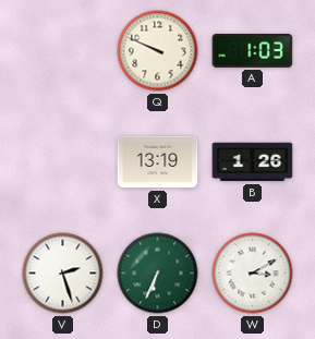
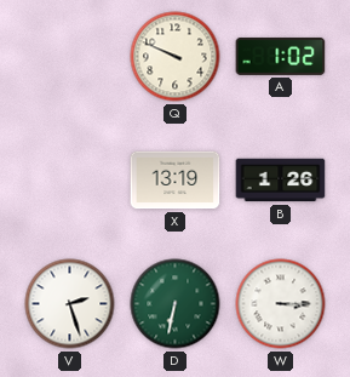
A: 1:03 -> 1:02 (281, 56)
D: 6:34 -> 6:32 (176, 304)
W: 3:10 -> 3:15 (281, 304)
